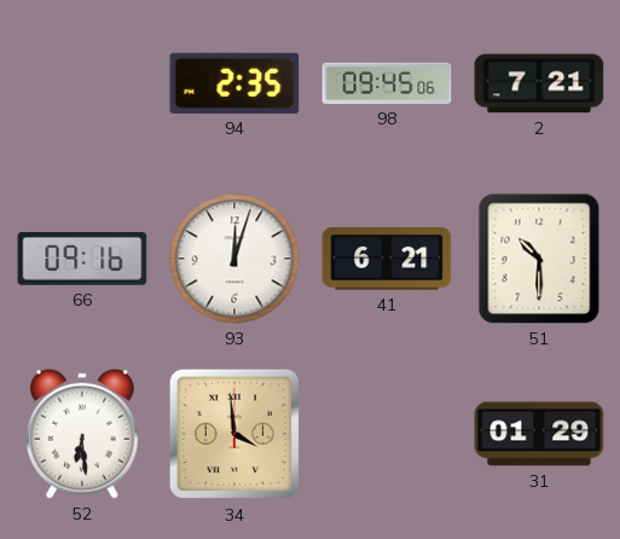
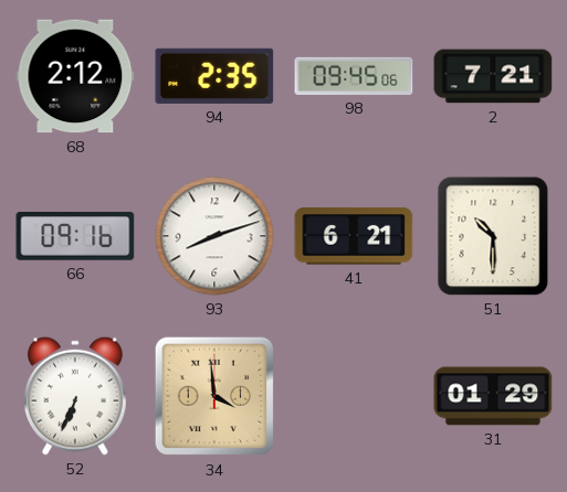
68: none -> 2:12 (75, 76)
93: 12:03 -> 8:12 (214, 236)
52: 6:29 -> 6:34 (75, 396)
